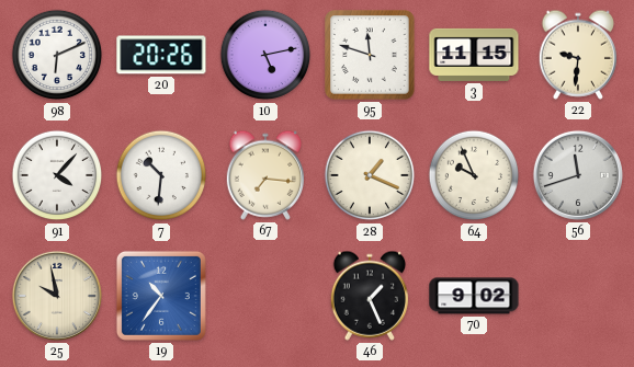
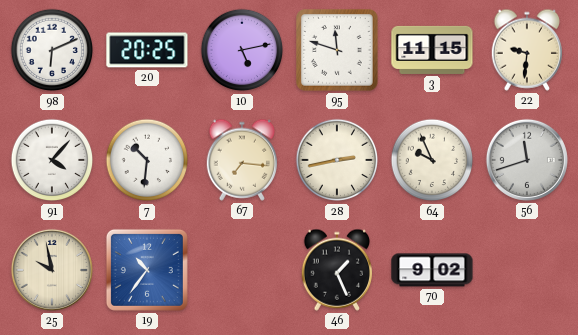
20: 20:26 -> 20:25 (147, 50)
28: 1:19 -> 2:43 (337, 160)
